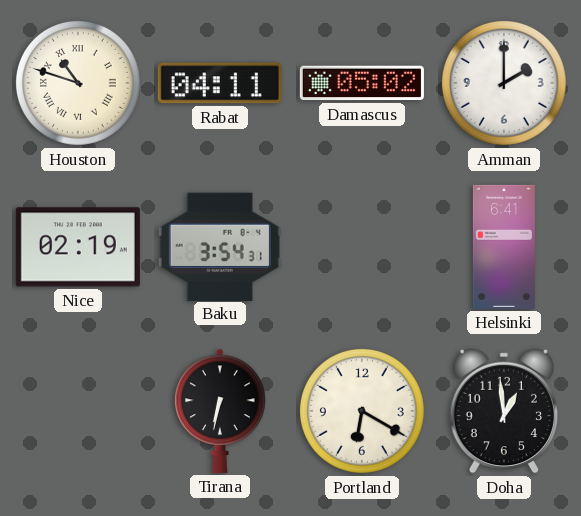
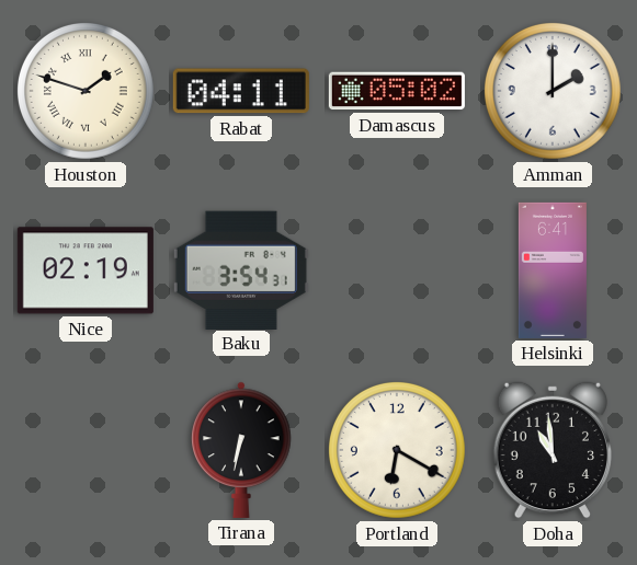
Houston: 10:48 -> 1:48 (86, 91)
Doha: 12:59 -> 10:59 (551, 450)
